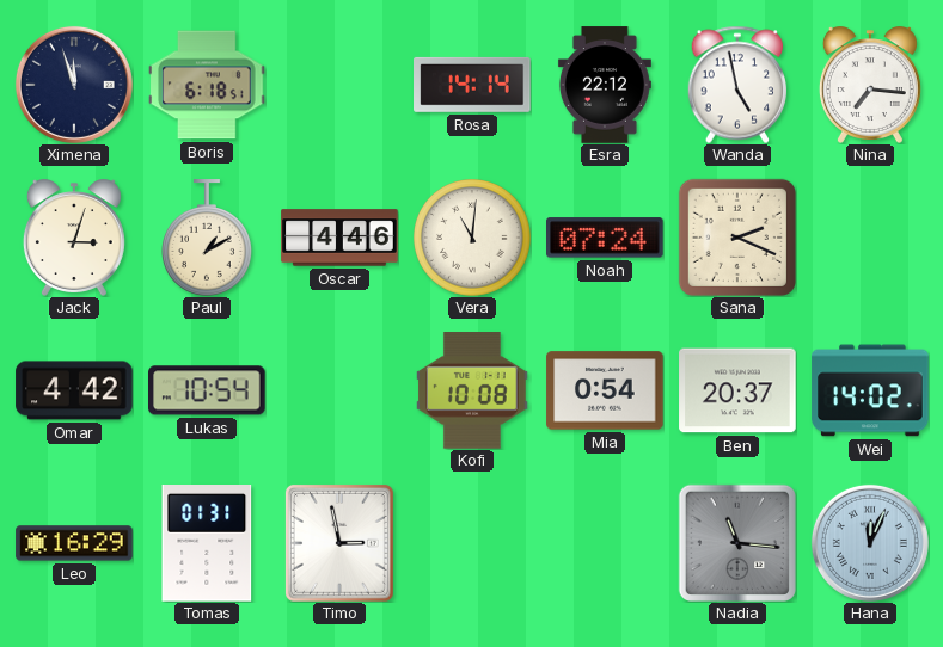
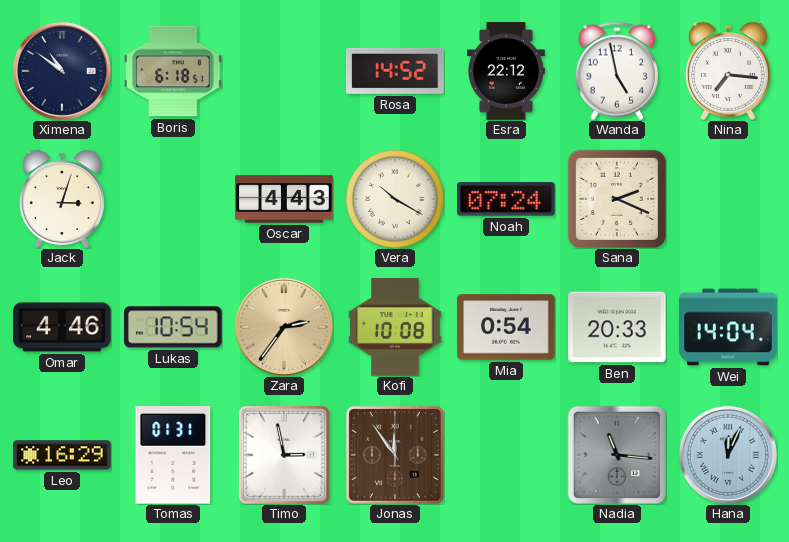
Ximena: 11:57 -> 10:51 (62, 71)
Rosa: 14:14 -> 14:52 (396, 71)
Paul: 1:10 -> none (208, 238)
Oscar: 4:46 -> 4:43 (284, 199)
Vera: 11:01 -> 10:20 (395, 199)
Omar: 4:42 -> 4:46 (62, 327)
Zara: none -> 2:36 (284, 327)
Ben: 20:37 -> 20:33 (617, 327)
Wei: 14:02 -> 14:04 (728, 327)
Jonas: none -> 11:54 (395, 455)
